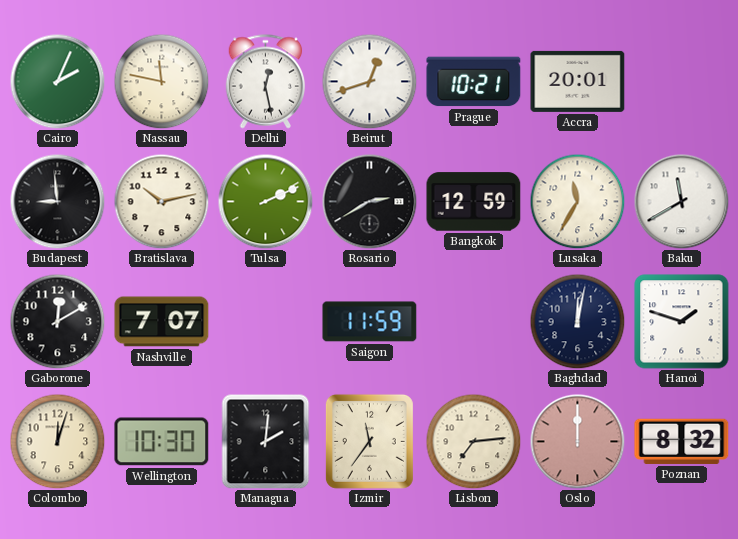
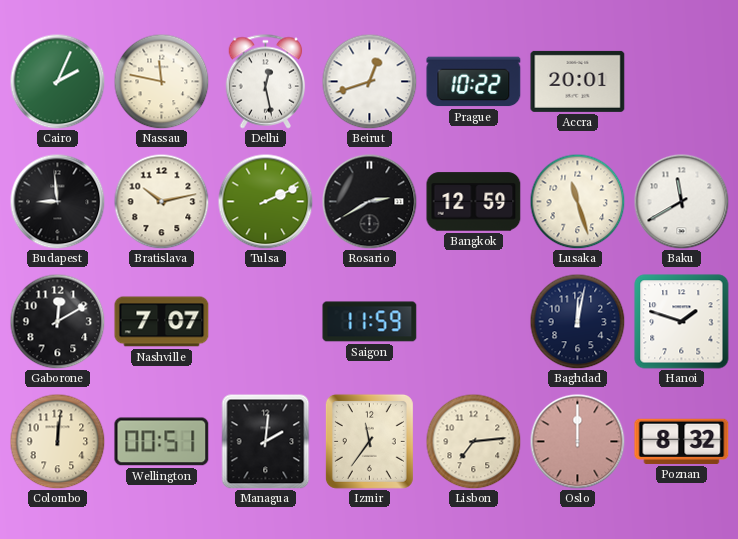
Prague: 10:21 -> 10:22 (474, 82)
Lusaka: 11:35 -> 11:27 (577, 201)
Colombo: 12:03 -> 12:01 (57, 441)
Wellington: 10:30 -> 00:51 (162, 442)
